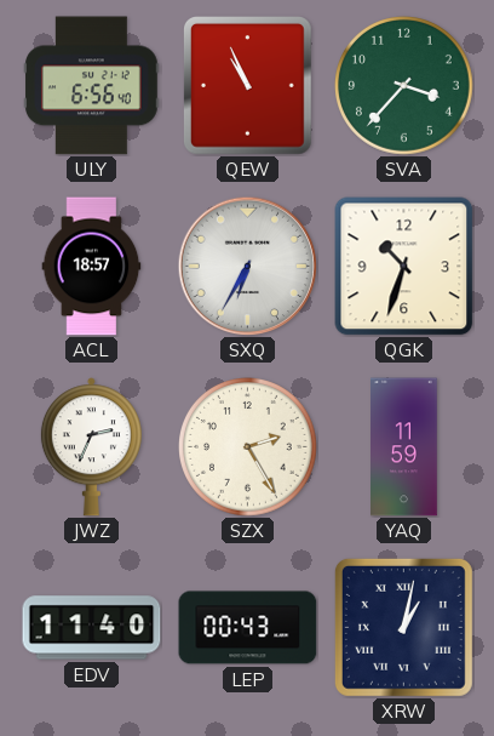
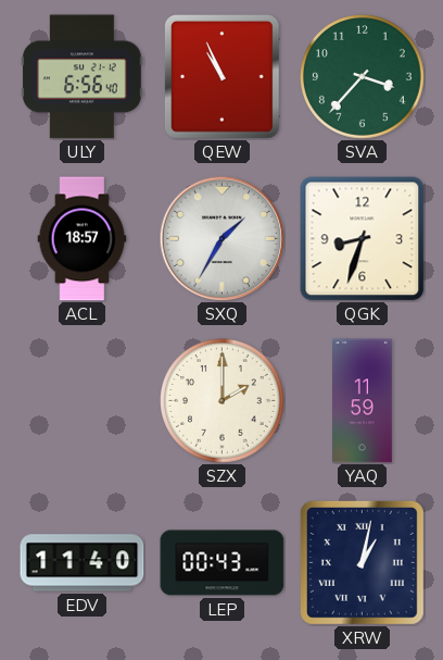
SXQ: 6:35 -> 1:35 (221, 238)
QGK: 10:33 -> 8:33 (363, 239)
JWZ: 2:34 -> none (91, 447)
SZX: 2:25 -> 2:00 (223, 401)
